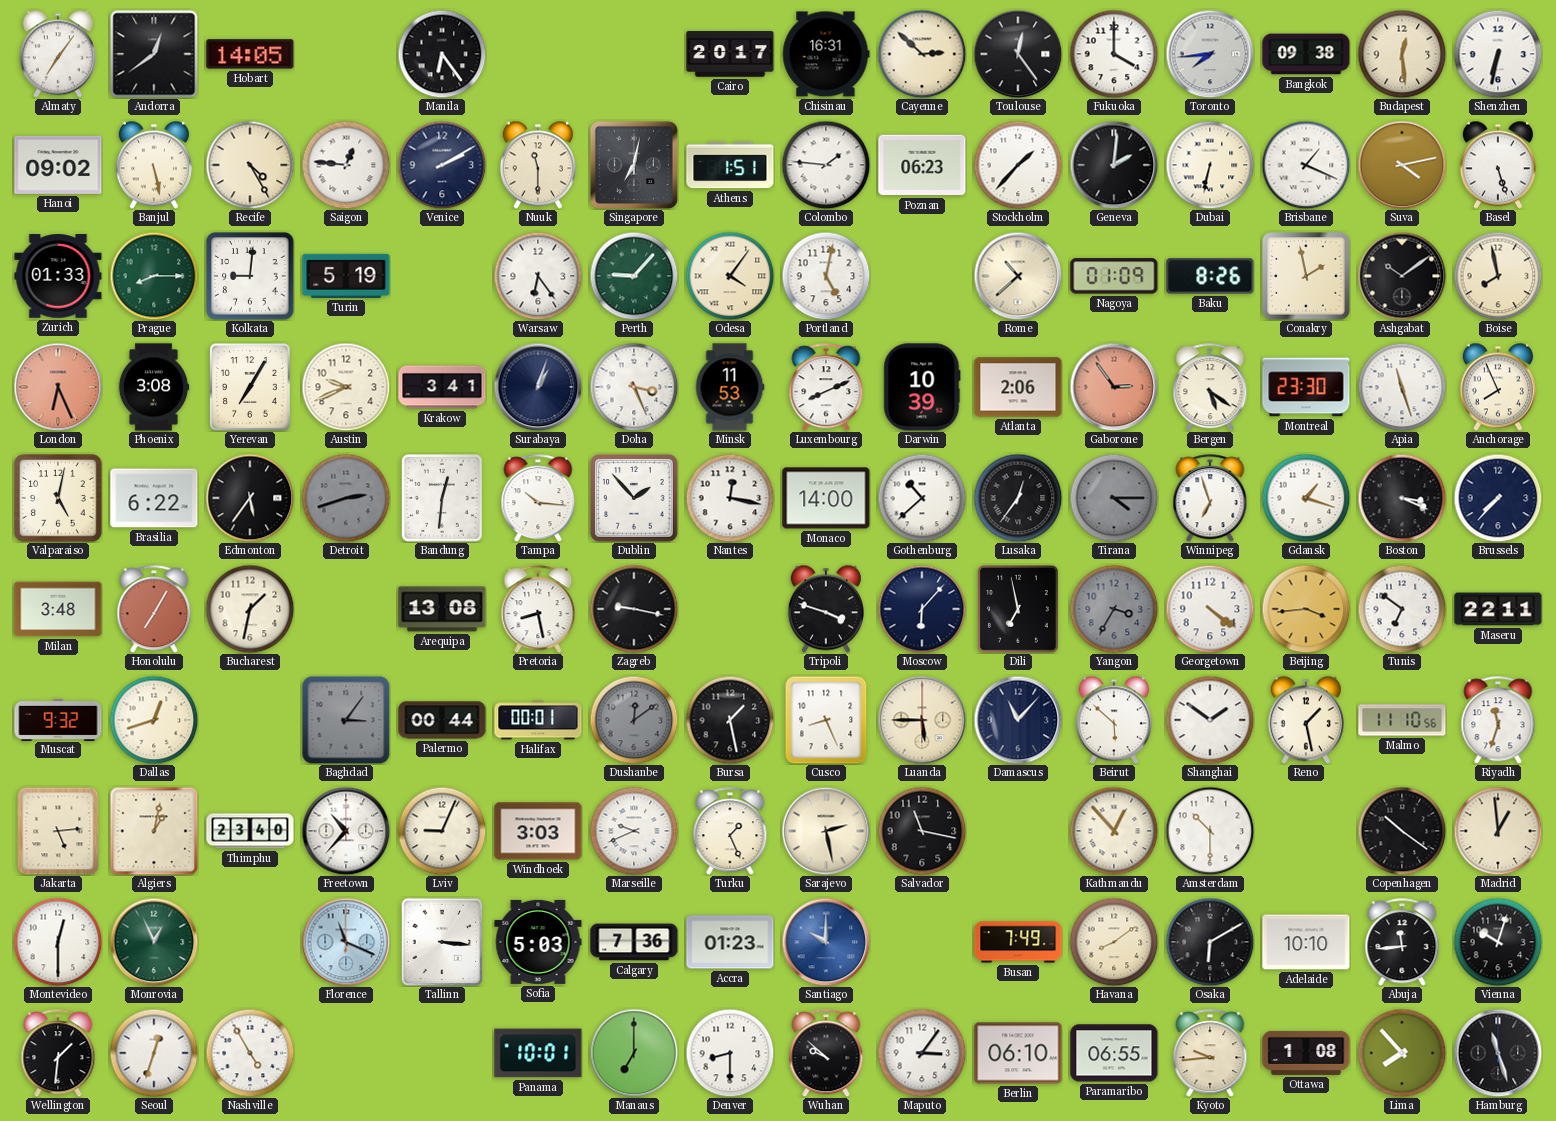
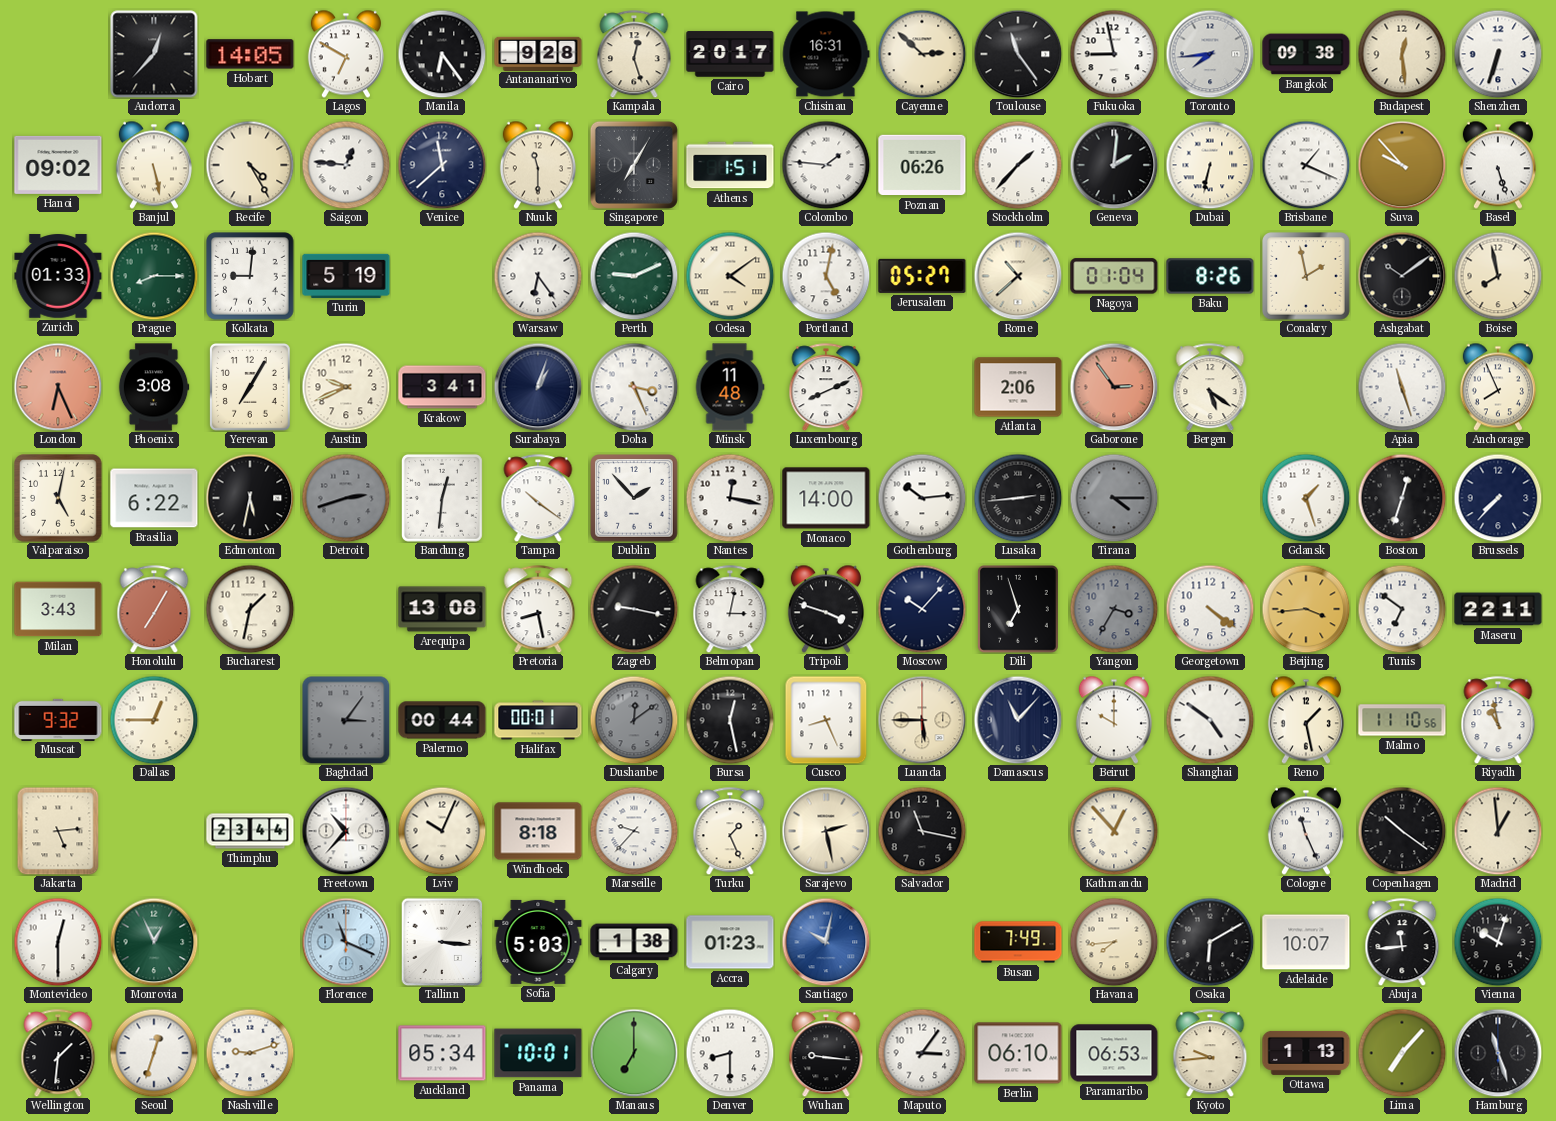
Almaty: 7:06 -> none (58, 54)
Andorra: 12:39 -> 12:37 (154, 54)
Lagos: none -> 6:50 (346, 54)
Antananarivo: none -> 9:28 (538, 53)
Kampala: none -> 12:27 (634, 54)
Toulouse: 12:24 -> 11:24 (1018, 54)
Fukuoka: 4:00 -> 8:58 (1114, 54)
Shenzhen: 6:32 -> 6:33 (1498, 54)
Venice: 2:10 -> 11:38 (442, 165)
Singapore: 7:02 -> 7:05 (634, 165)
Poznan: 06:23 -> 06:26 (922, 165)
Suva: 4:13 -> 9:53 (1402, 165)
Perth: 9:07 -> 9:11 (634, 276)
Odesa: 4:06 -> 4:09 (730, 276)
Jerusalem: none -> 05:27 (922, 276)
Nagoya: 01:09 -> 01:04 (1114, 276)
Minsk: 11:53 -> 11:48 (730, 387)
Darwin: 10:39 -> none (922, 387)
Montreal: 23:30 -> none (1306, 387)
Edmonton: 5:36 -> 5:32 (250, 498)
Tampa: 10:16 -> 10:21 (538, 498)
Gothenburg: 10:38 -> 10:14 (922, 498)
Lusaka: 12:36 -> 2:44 (1018, 498)
Winnipeg: 6:57 -> none (1210, 498)
Gdansk: 1:18 -> 1:27 (1306, 498)
Boston: 3:19 -> 12:33 (1402, 498)
Milan: 3:48 -> 3:43 (58, 609)
Belmopan: none -> 3:02 (730, 609)
Moscow: 6:07 -> 10:07 (922, 609)
Dili: 6:58 -> 6:57 (1018, 609)
Dallas: 12:42 -> 12:45 (154, 720)
Bursa: 1:28 -> 12:28 (730, 720)
Beirut: 5:52 -> 10:00 (1114, 720)
Shanghai: 1:51 -> 4:51 (1210, 720)
Riyadh: 11:33 -> 10:58 (1498, 720)
Algiers: 1:02 -> none (154, 831)
Thimphu: 23:40 -> 23:44 (250, 831)
Lviv: 9:04 -> 10:04 (442, 831)
Windhoek: 3:03 -> 8:18 (538, 831)
Marseille: 9:41 -> 9:37 (634, 831)
Amsterdam: 10:30 -> none (1210, 831)
Cologne: none -> 11:26 (1306, 831)
Calgary: 7:36 -> 1:38 (634, 942)
Santiago: 10:00 -> 10:02 (826, 942)
Havana: 8:09 -> 7:44 (1114, 942)
Adelaide: 10:10 -> 10:07 (1306, 942)
Nashville: 4:55 -> 9:12 (250, 1053)
Auckland: none -> 05:34 (442, 1053)
Wuhan: 9:52 -> 9:16 (826, 1053)
Paramaribo: 06:55 -> 06:53 (1114, 1053)
Ottawa: 1:08 -> 1:13 (1306, 1053)
Lima: 7:53 -> 7:07 (1402, 1053)
